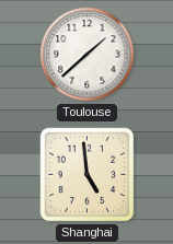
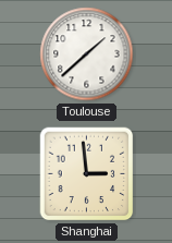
Shanghai: 4:59 -> 2:59 (87, 174)
